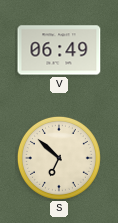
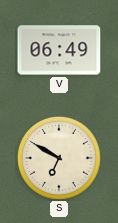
S: 6:52 -> 6:50 (59, 158)
